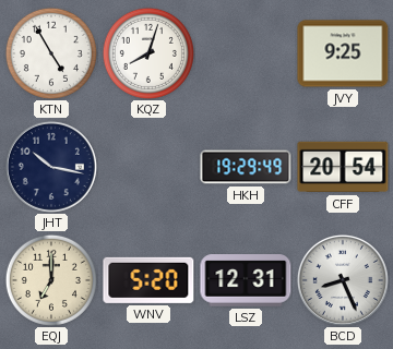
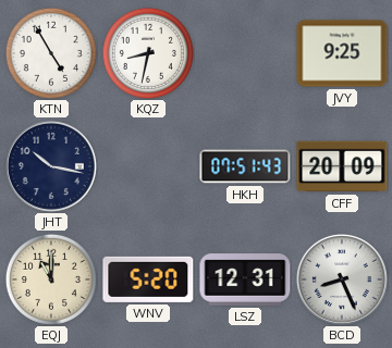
KQZ: 8:03 -> 8:32 (148, 53)
HKH: 19:29 -> 07:51 (245, 166)
CFF: 20:54 -> 20:09 (342, 166)
EQJ: 7:00 -> 11:00 (51, 279)
